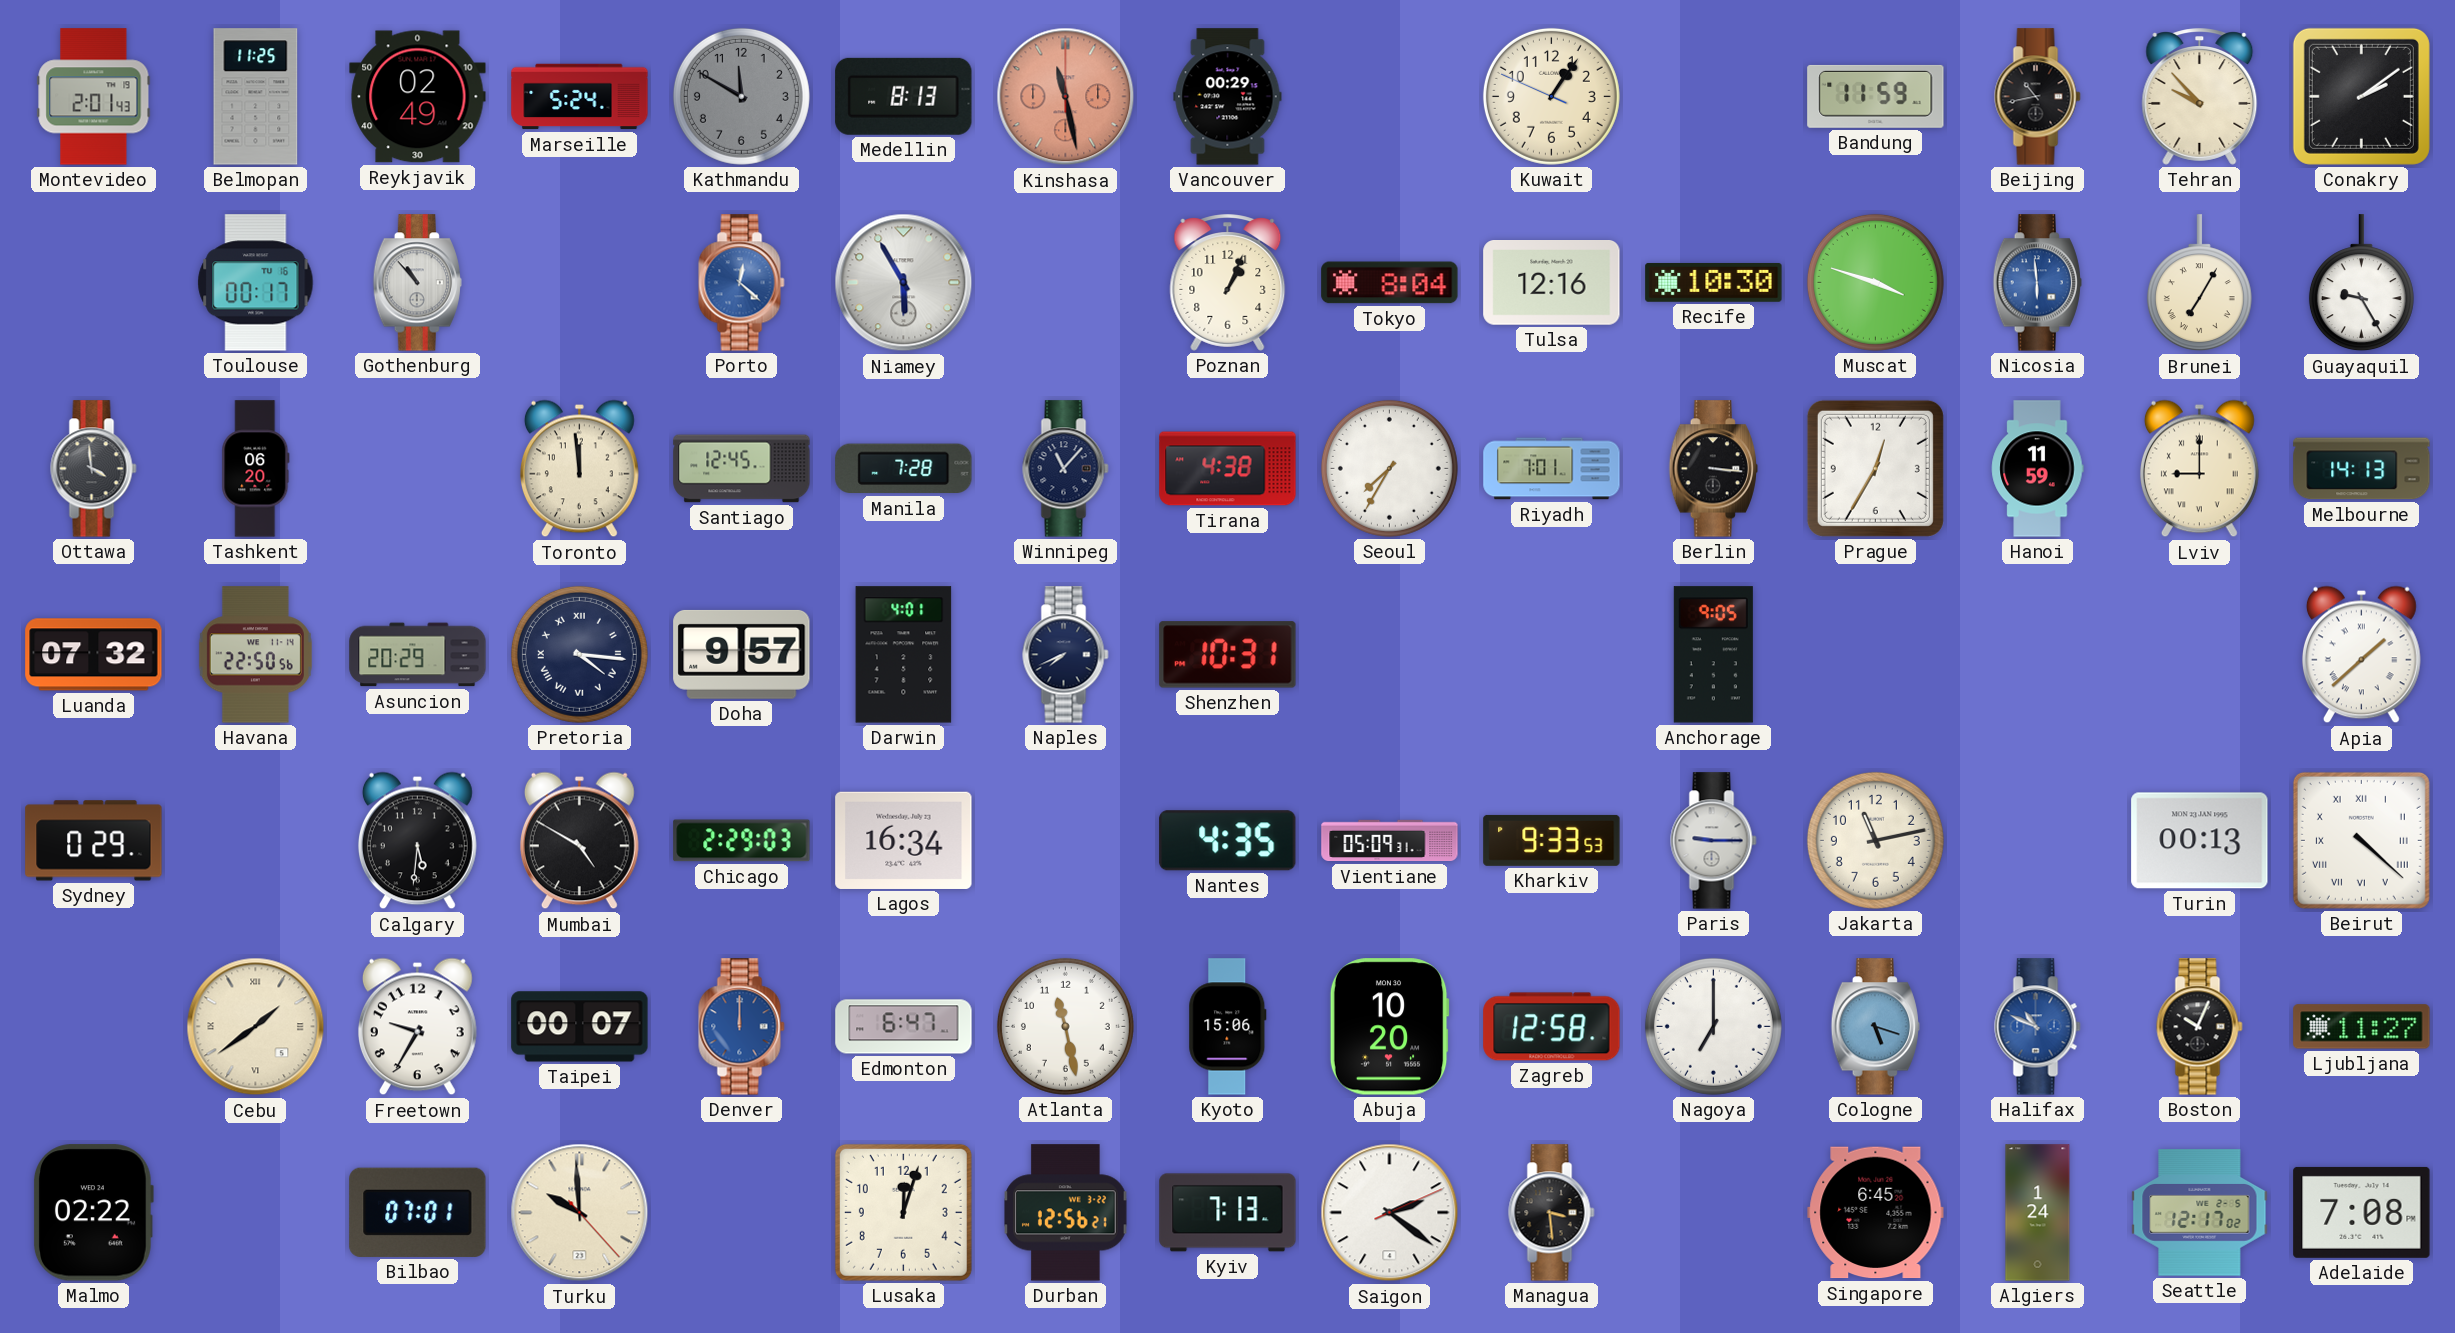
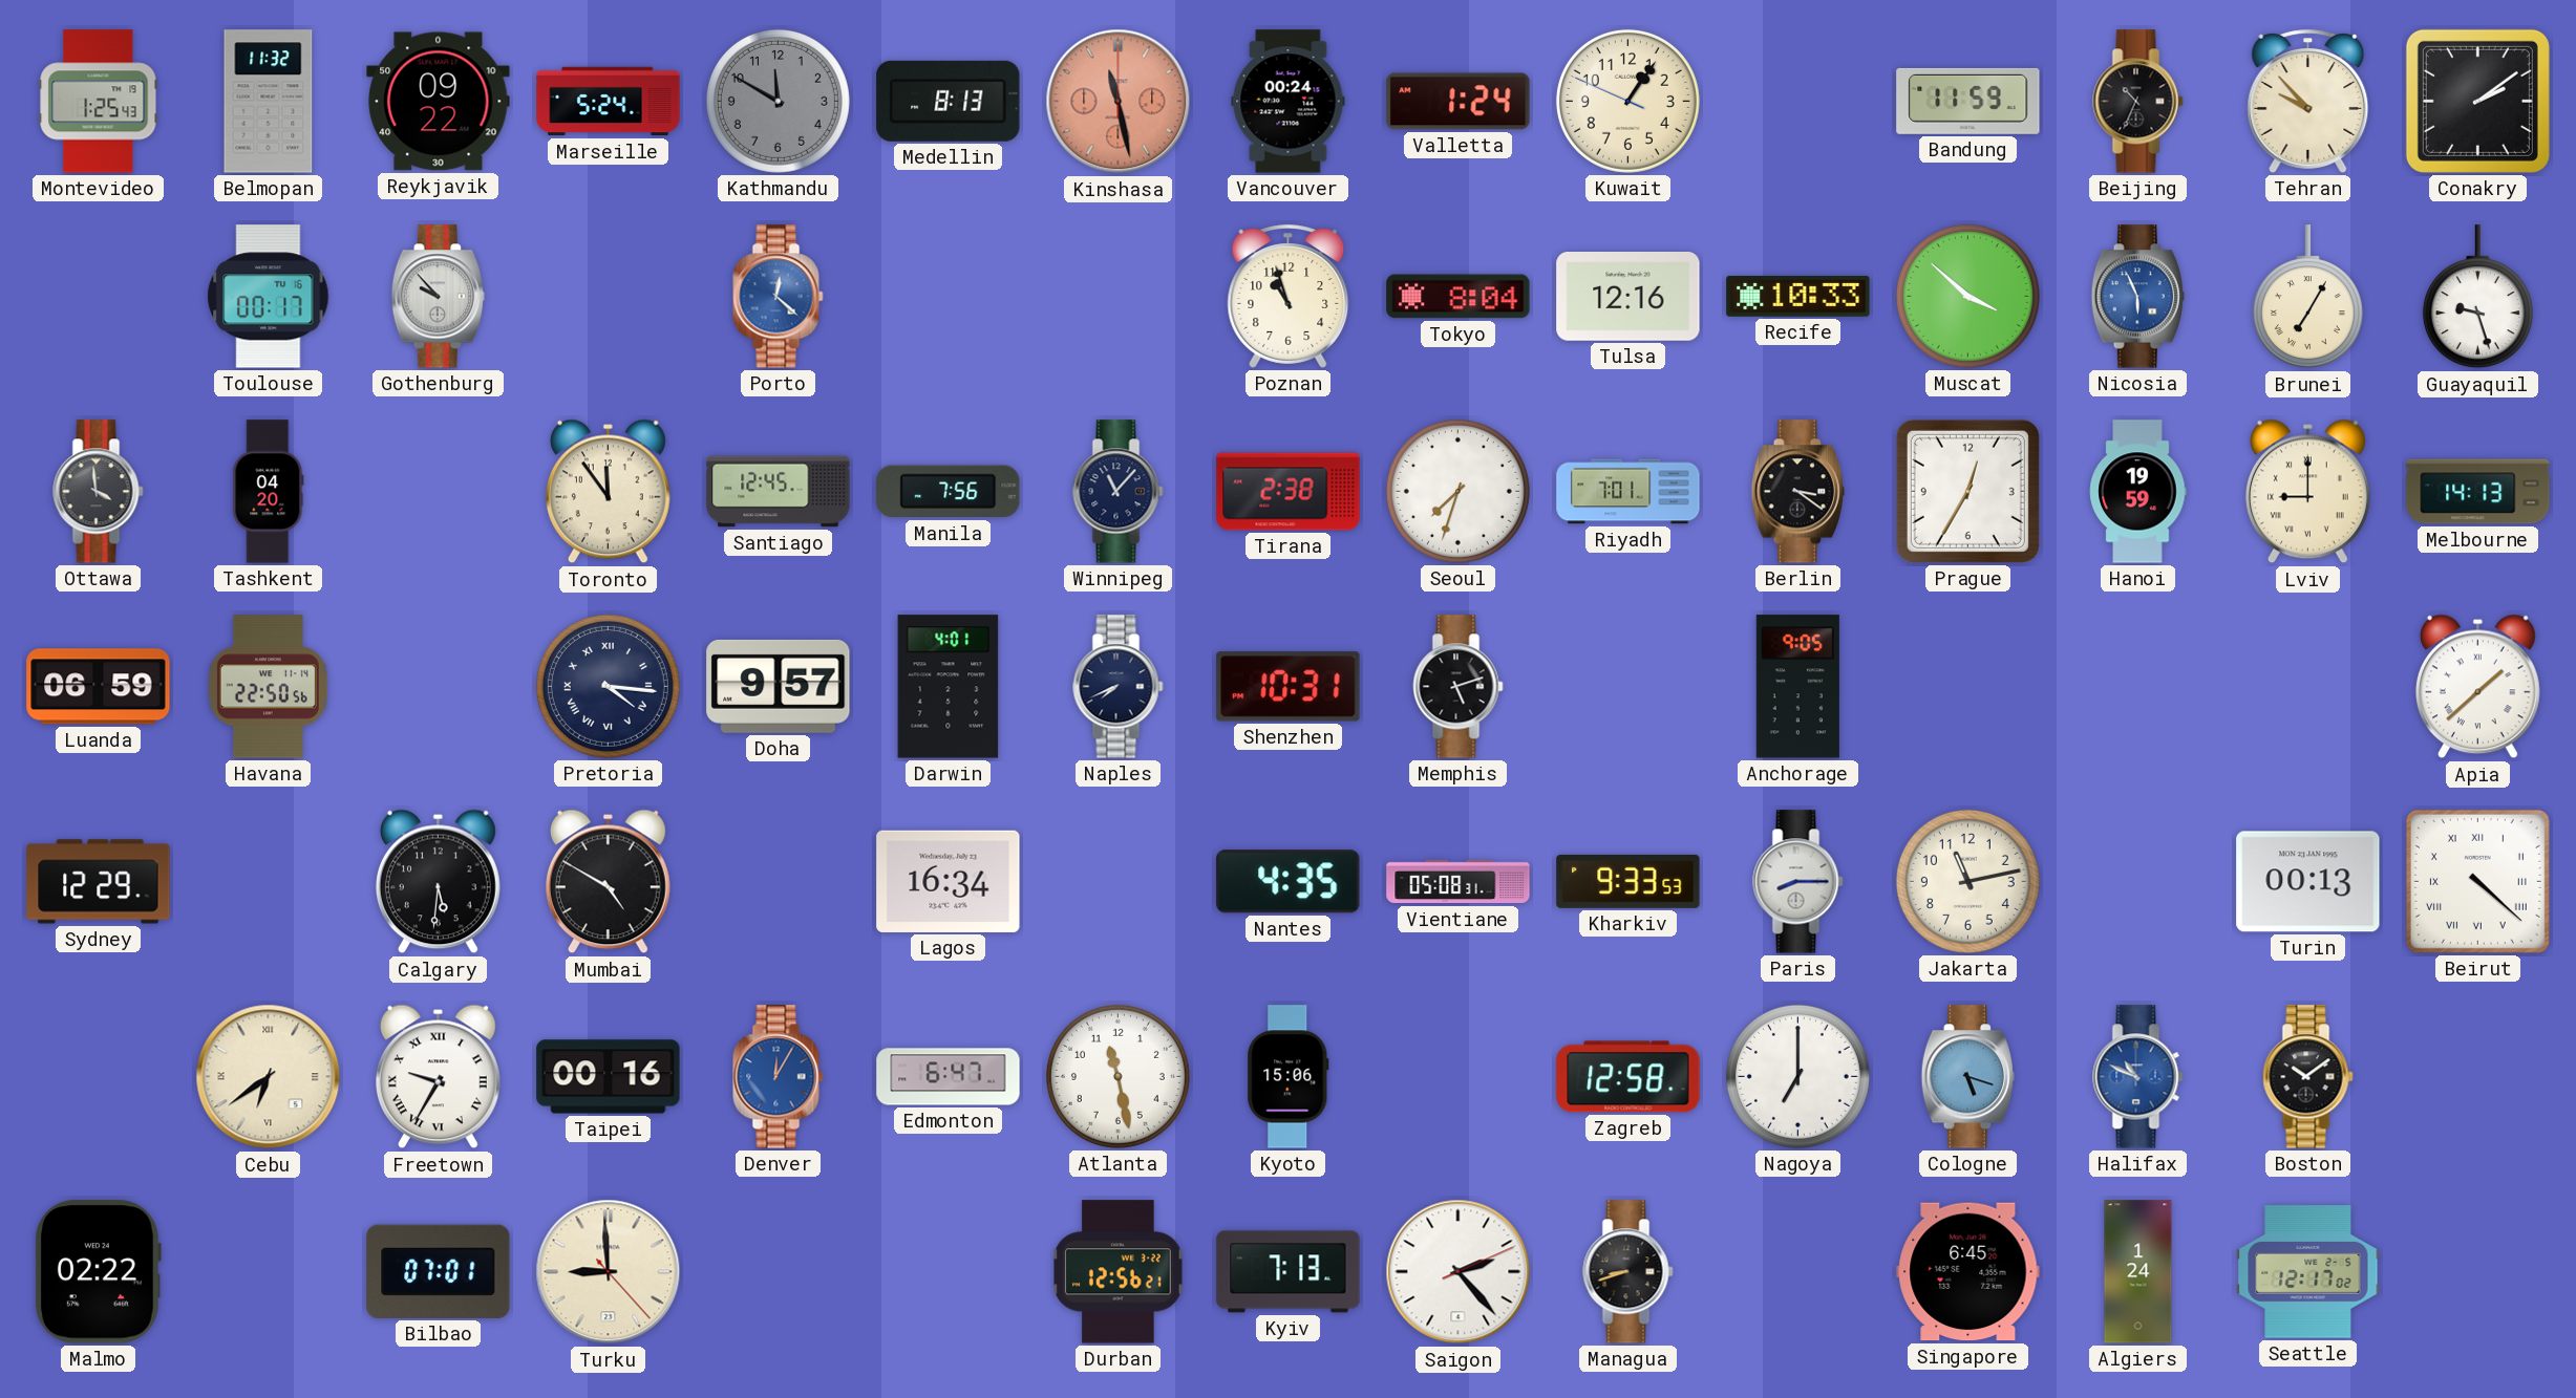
Montevideo: 2:01 -> 1:25 (99, 102)
Belmopan: 11:25 -> 11:32 (269, 102)
Reykjavik: 02:49 -> 09:22 (439, 102)
Vancouver: 00:29 -> 00:24 (1289, 102)
Valletta: none -> 1:24 (1459, 102)
Beijing: 10:43 -> 10:34 (2138, 102)
Gothenburg: 10:53 -> 9:53 (438, 297)
Niamey: 5:55 -> none (904, 283)
Poznan: 1:04 -> 10:57 (1289, 297)
Recife: 10:30 -> 10:33 (1798, 296)
Muscat: 3:48 -> 3:52 (1967, 296)
Nicosia: 5:59 -> 5:56 (2137, 297)
Guayaquil: 9:25 -> 9:27 (2477, 297)
Tashkent: 06:20 -> 04:20 (269, 492)
Toronto: 11:59 -> 11:54 (608, 492)
Manila: 7:28 -> 7:56 (949, 492)
Tirana: 4:38 -> 2:38 (1289, 492)
Seoul: 7:35 -> 7:33 (1457, 491)
Berlin: 3:16 -> 3:21 (1797, 492)
Hanoi: 11:59 -> 19:59 (2138, 492)
Luanda: 07:32 -> 06:59 (99, 687)
Asuncion: 20:29 -> none (418, 655)
Memphis: none -> 5:12 (1459, 687)
Sydney: 0:29 -> 12:29 (99, 882)
Chicago: 2:29 -> none (742, 841)
Vientiane: 05:09 -> 05:08 (1459, 882)
Paris: 9:15 -> 8:15 (1798, 882)
Cebu: 1:39 -> 6:39 (269, 1077)
Freetown numerals: Arabic -> Roman (438, 1077)
Taipei: 00:07 -> 00:16 (609, 1077)
Denver: 12:00 -> 12:05 (779, 1077)
Abuja: 10:20 -> none (1389, 1027)
Boston: 10:04 -> 10:09 (2308, 1077)
Ljubljana: 11:27 -> none (2362, 1027)
Turku: 9:59 -> 8:59 (609, 1272)
Lusaka: 12:03 -> none (903, 1212)
Saigon: 2:21 -> 2:23 (1459, 1272)
Managua: 3:29 -> 8:42 (1628, 1272)
Adelaide: 7:08 -> none (2362, 1212)
